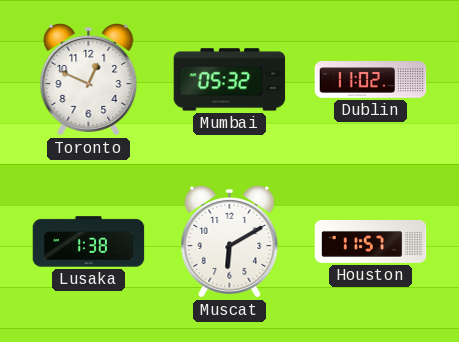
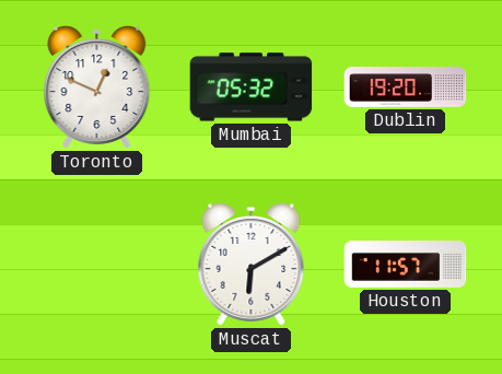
Dublin: 11:02 -> 19:20 (406, 87)
Lusaka: 1:38 -> none (89, 242)
